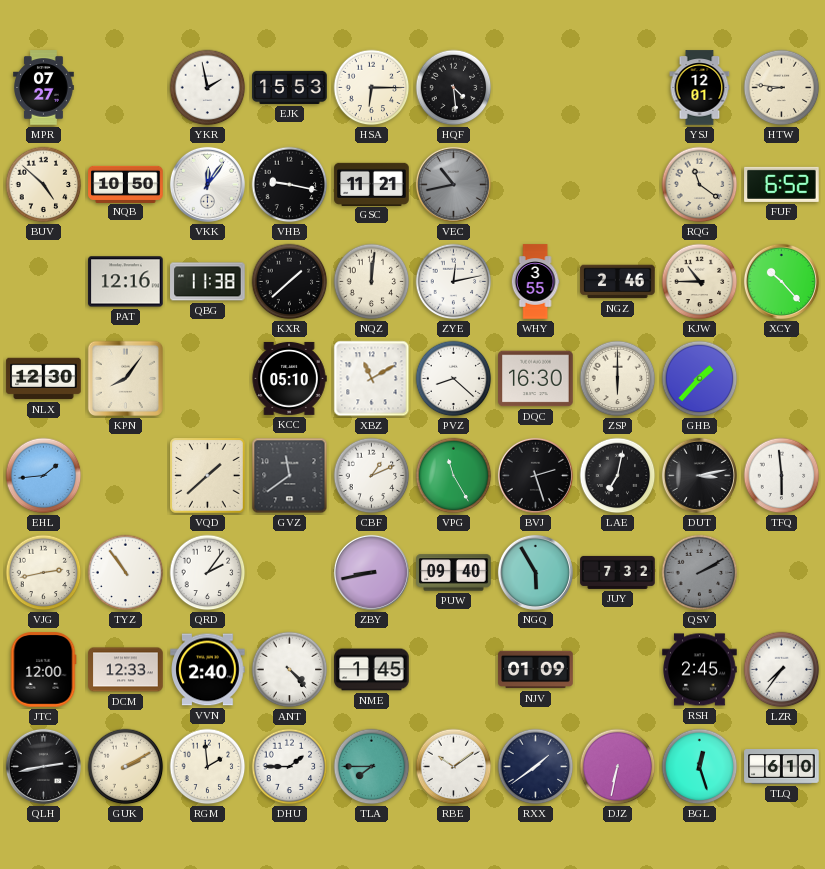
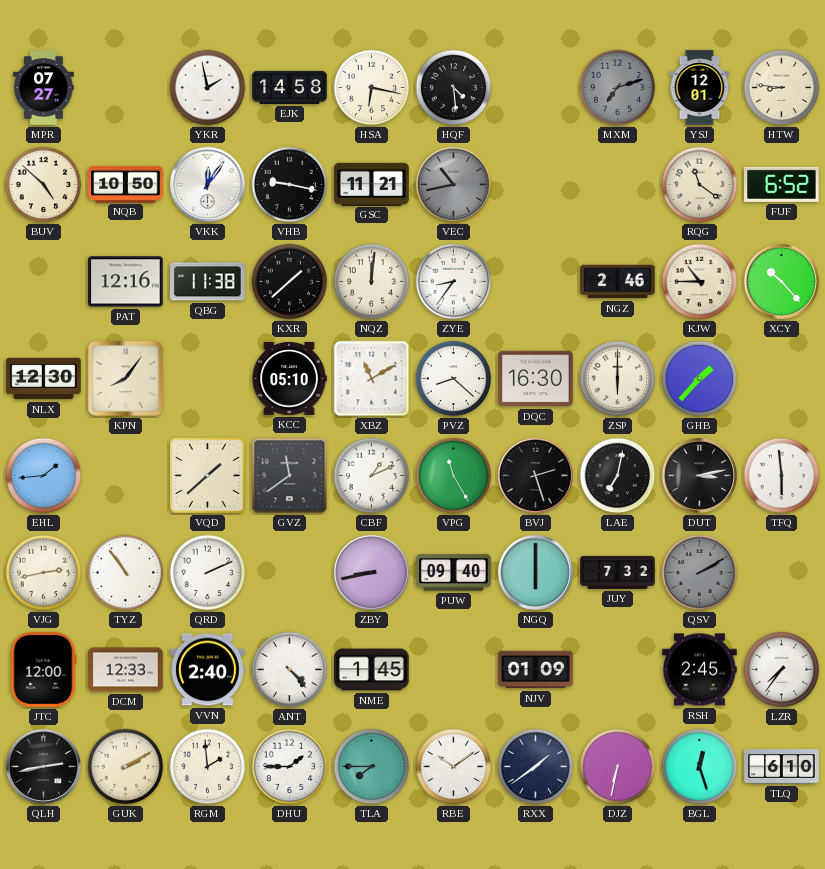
EJK: 15:53 -> 14:58 (290, 87)
HSA: 6:15 -> 6:17 (372, 88)
MXM: none -> 7:12 (618, 88)
ZYE: 12:13 -> 8:36 (454, 282)
WHY: 3:55 -> none (535, 282)
QRD: 2:06 -> 2:11 (208, 573)
NGQ: 5:55 -> 6:00 (535, 572)
